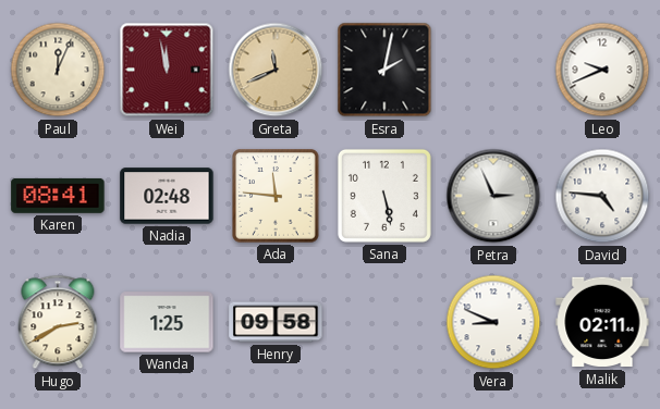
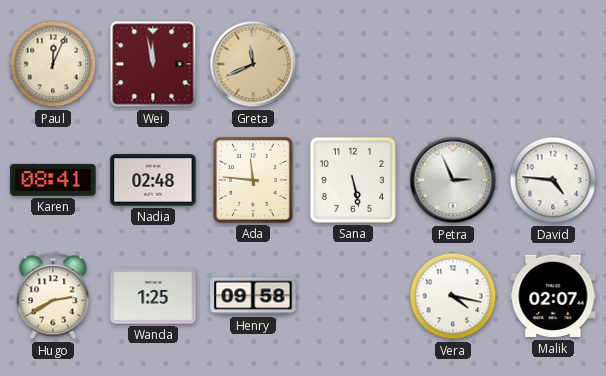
Esra: 2:02 -> none (384, 70)
Leo: 9:41 -> none (602, 70)
Vera: 8:49 -> 4:17 (453, 296)
Malik: 02:11 -> 02:07 (553, 296)
